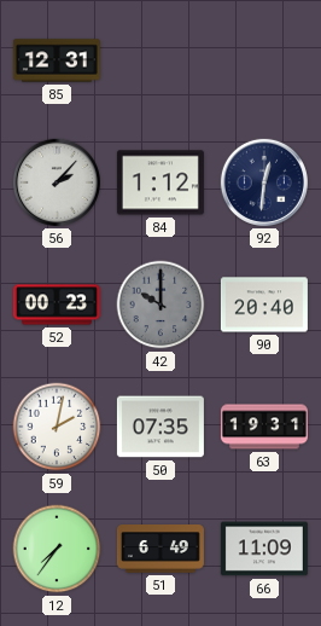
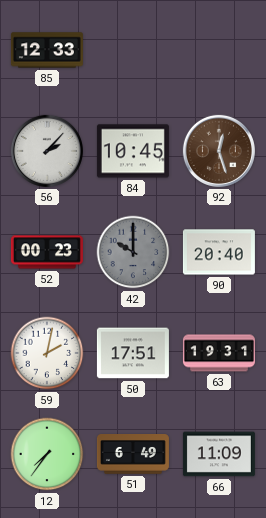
85: 12:31 -> 12:33 (47, 50)
84: 1:12 -> 10:45 (133, 151)
92: 12:31 -> 12:27 (219, 151)
92 dial: navy -> brown (219, 151)
50: 07:35 -> 17:51 (133, 353)
